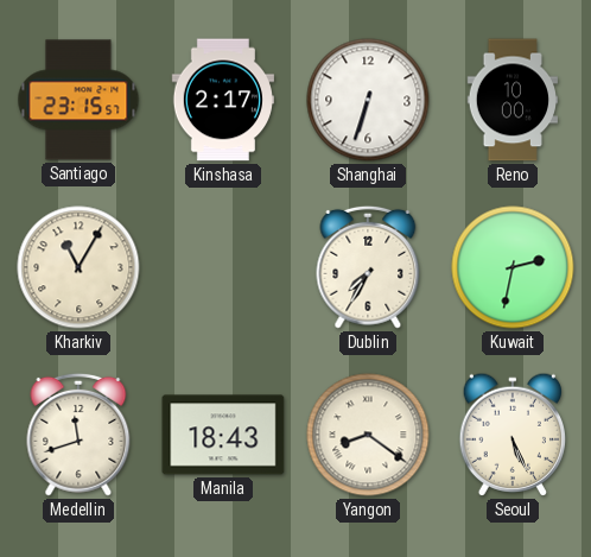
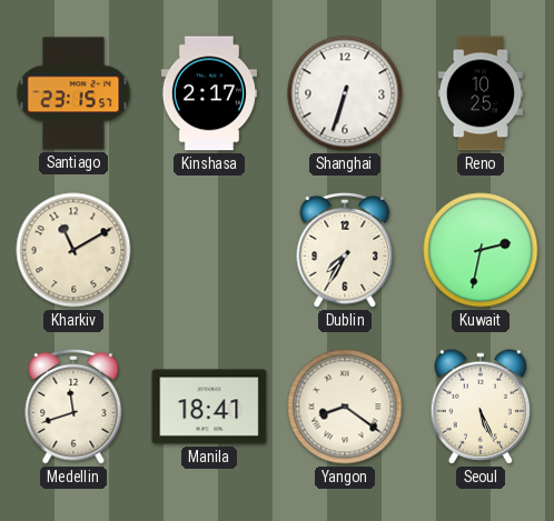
Reno: 10:00 -> 10:25 (481, 93)
Kharkiv: 11:05 -> 11:10 (73, 250)
Manila: 18:43 -> 18:41 (209, 407)
